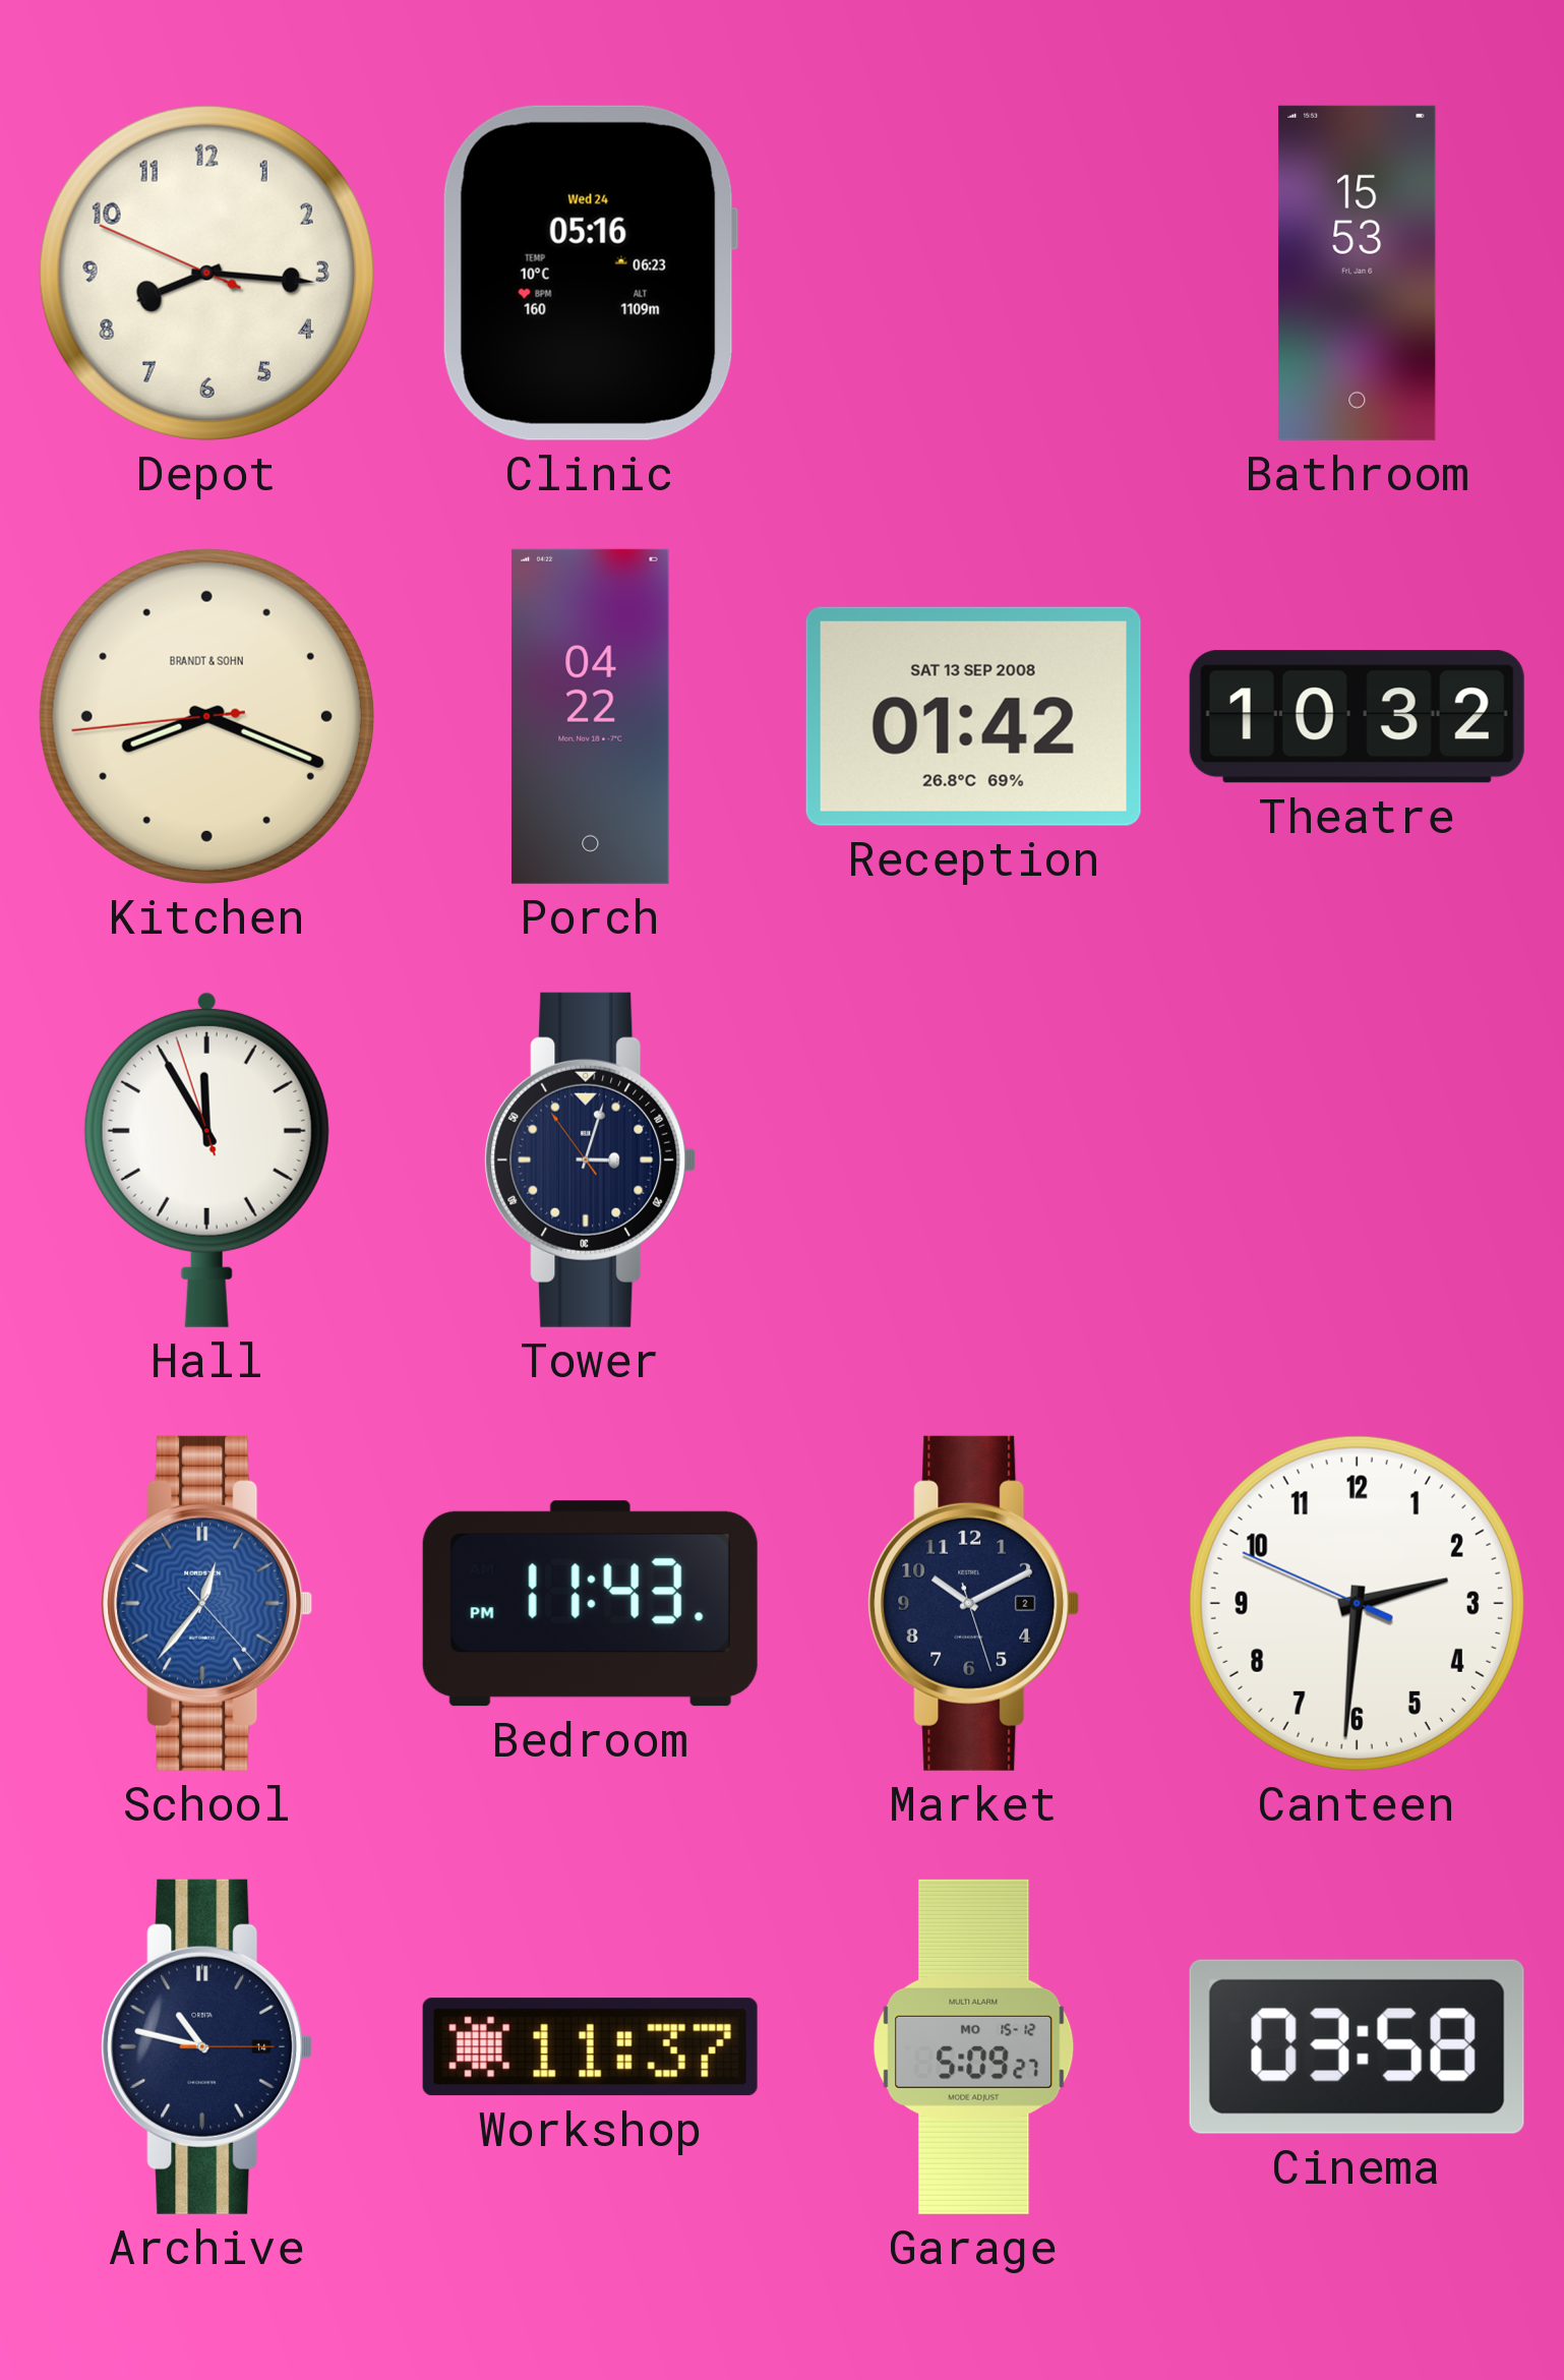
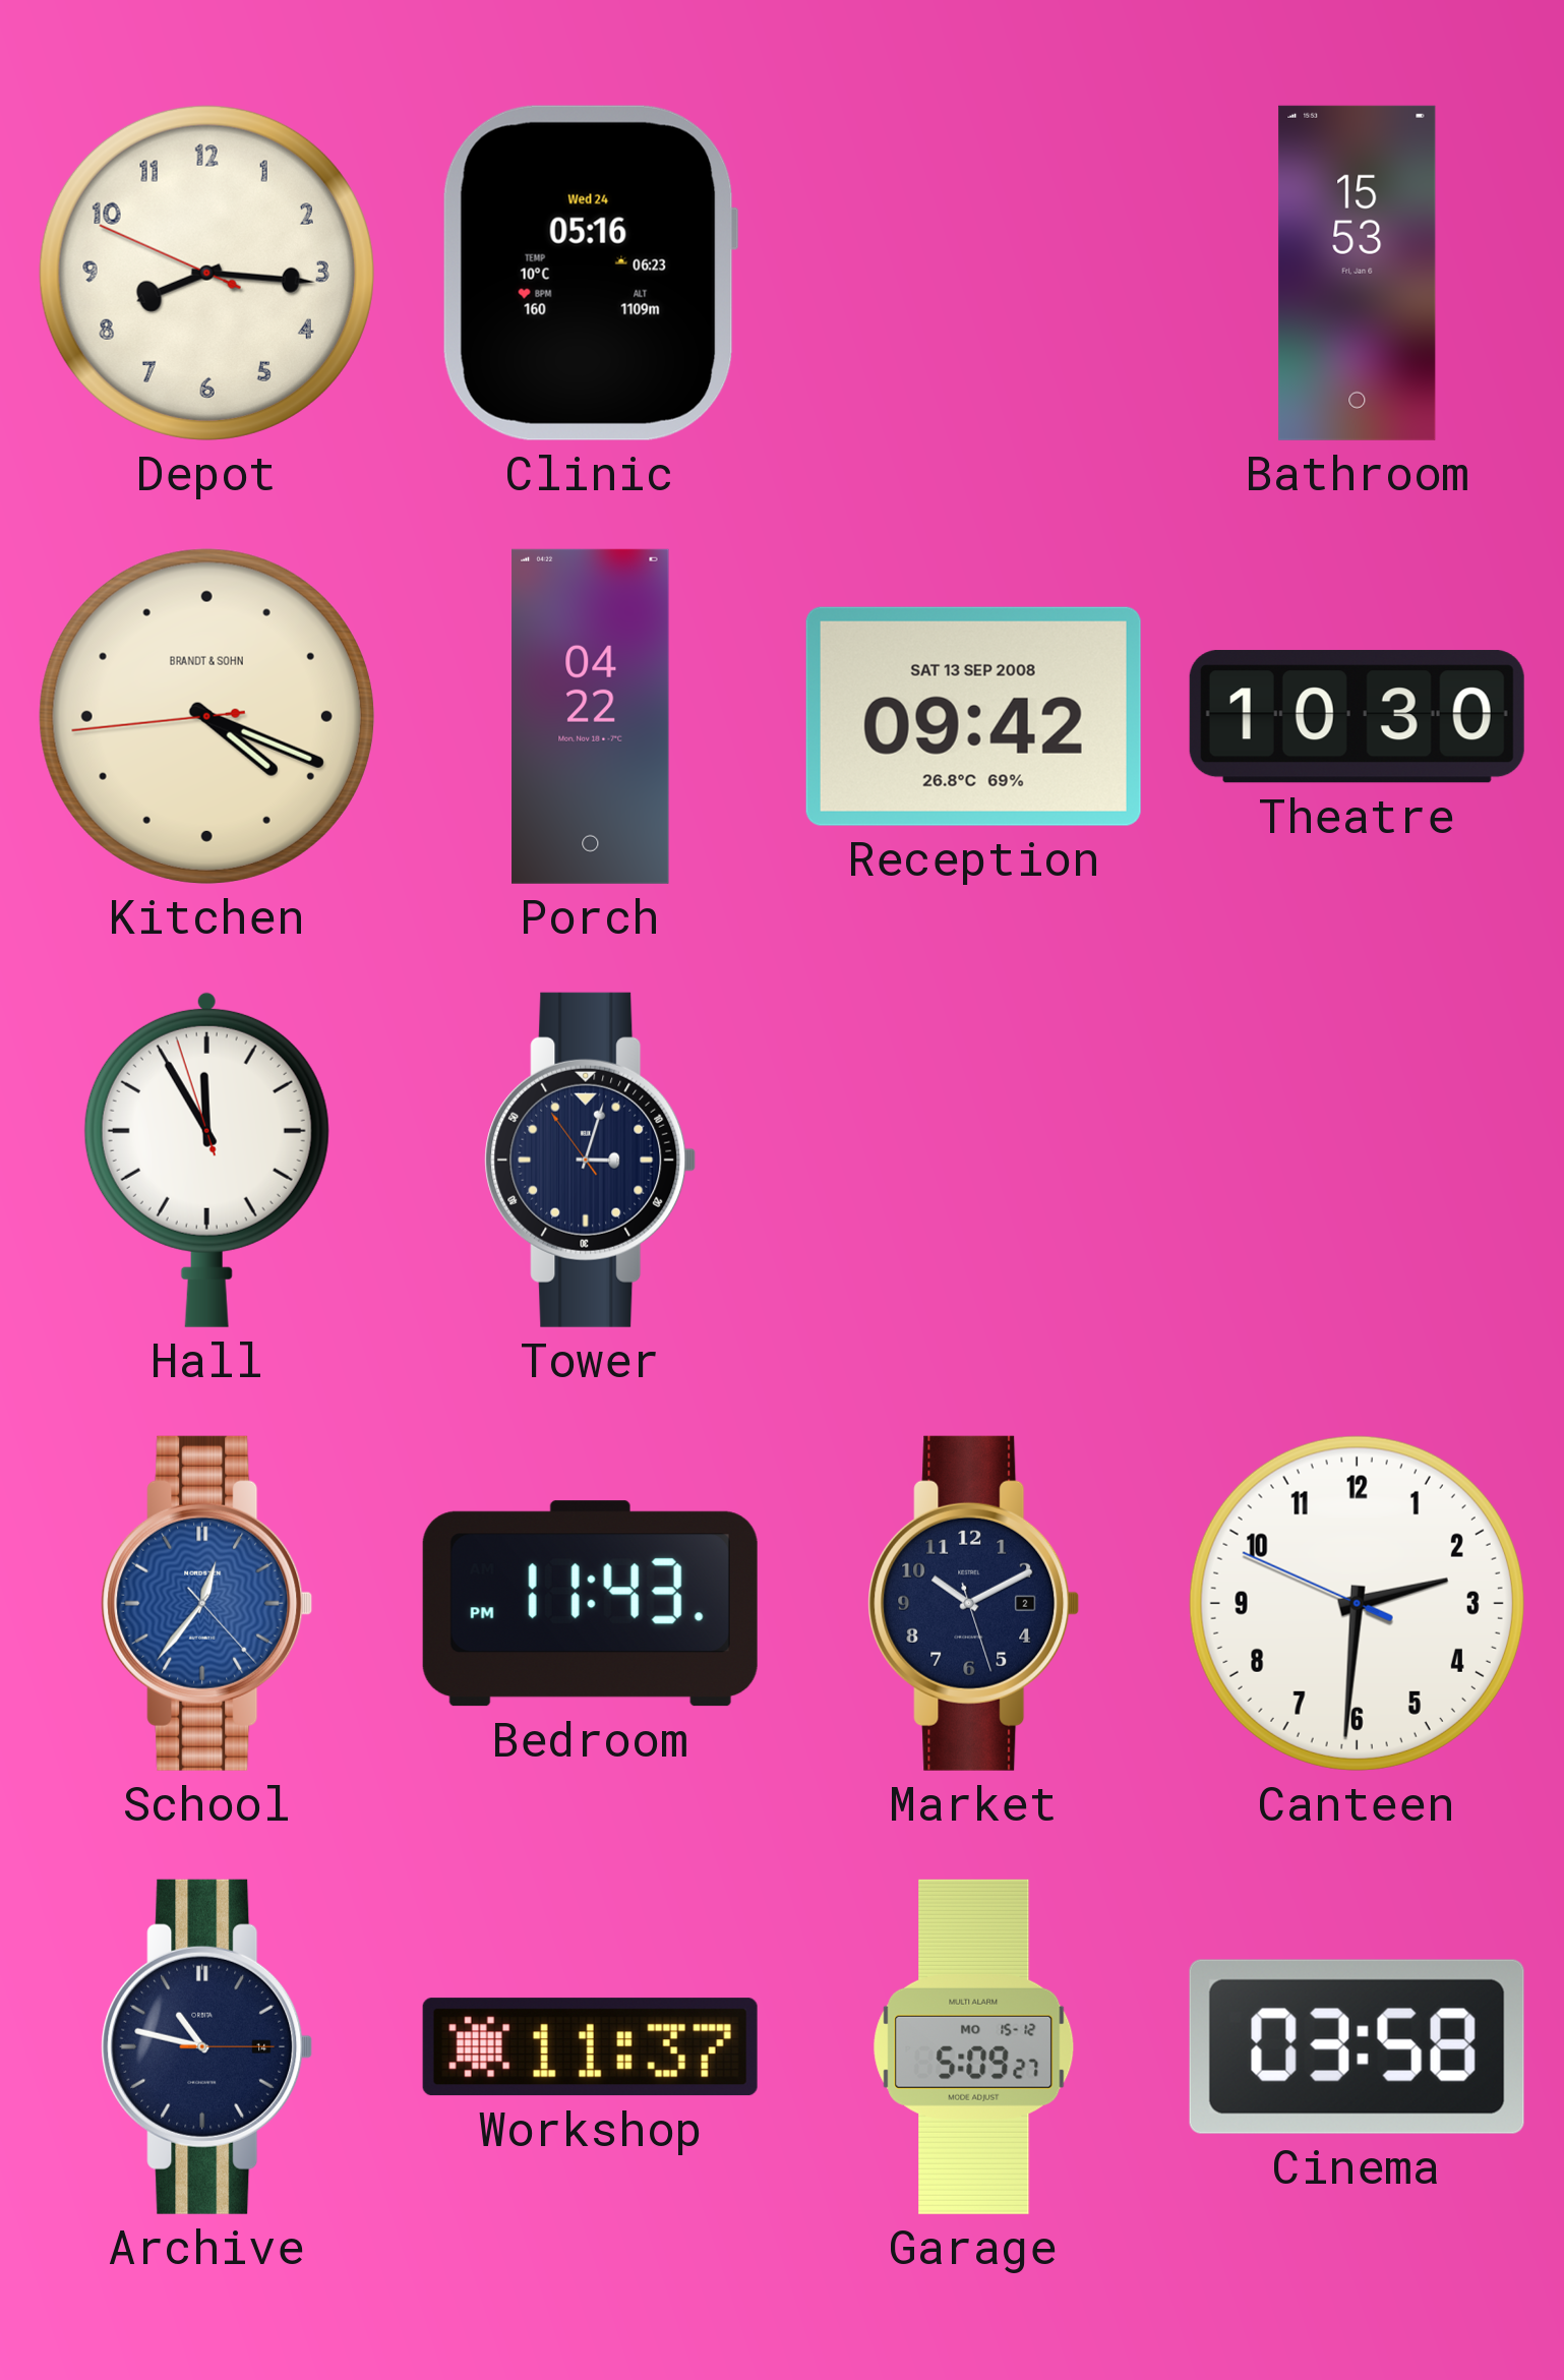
Kitchen: 8:18 -> 4:18 (206, 716)
Reception: 01:42 -> 09:42 (973, 716)
Theatre: 10:32 -> 10:30 (1357, 717)
